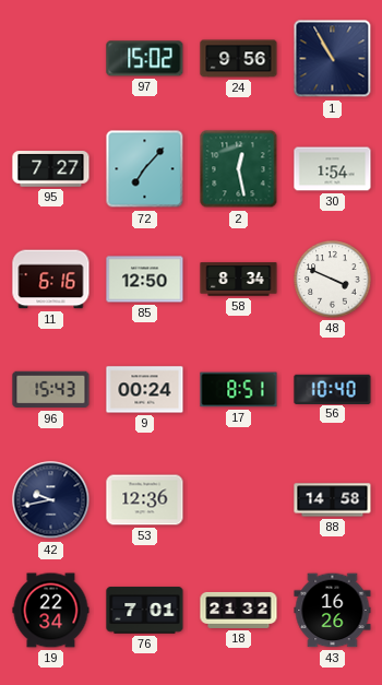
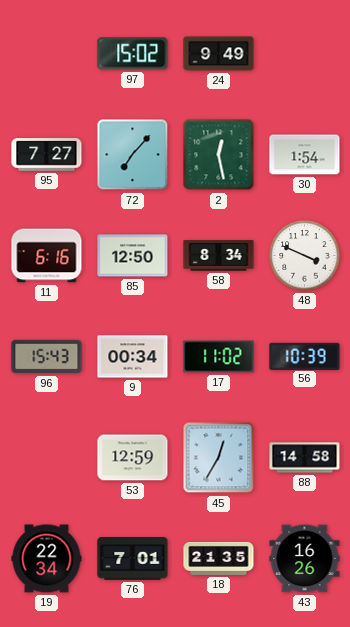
24: 9:56 -> 9:49 (219, 54)
1: 10:55 -> none (333, 59)
9: 00:24 -> 00:34 (133, 357)
17: 8:51 -> 11:02 (219, 357)
56: 10:40 -> 10:39 (305, 356)
42: 9:43 -> none (51, 500)
53: 12:36 -> 12:59 (133, 458)
45: none -> 12:35 (219, 458)
18: 21:32 -> 21:35 (219, 558)
